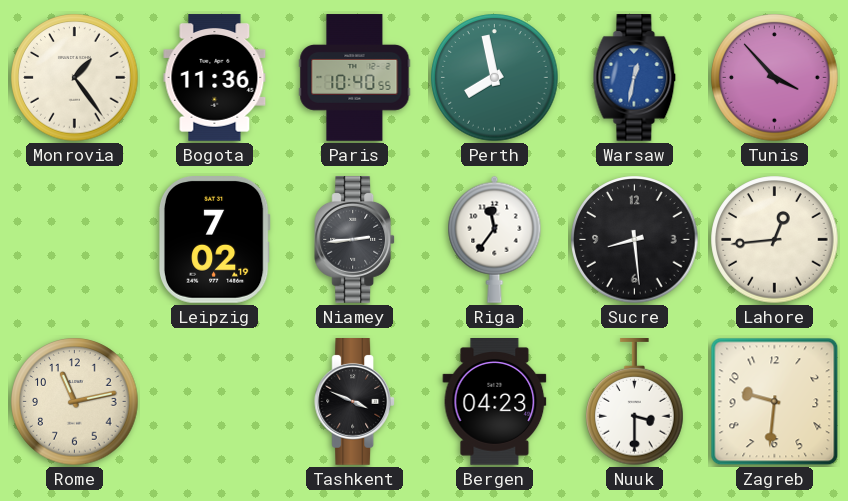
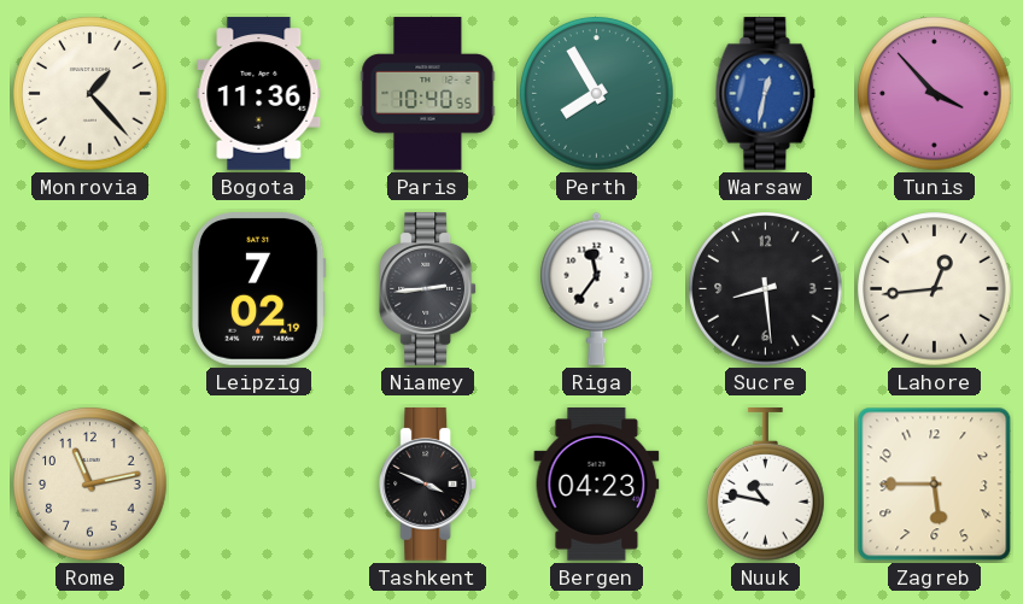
Monrovia: 1:24 -> 1:23 (90, 94)
Perth: 7:58 -> 7:55 (597, 94)
Nuuk: 3:30 -> 10:47 (766, 486)
Zagreb: 9:31 -> 5:45 (935, 485)
